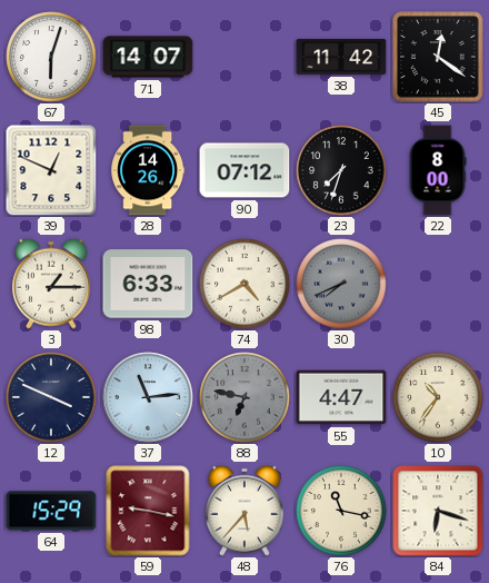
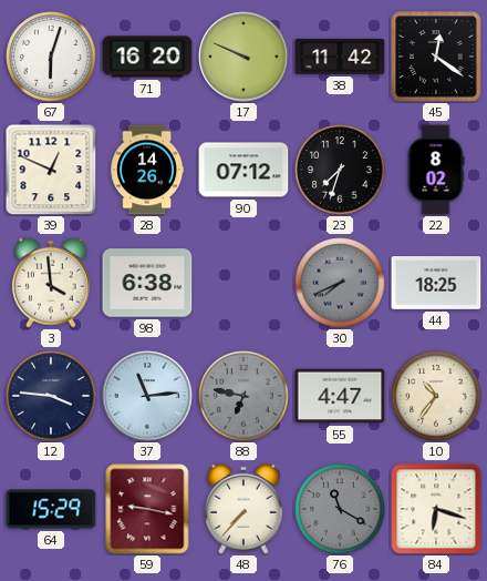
71: 14:07 -> 16:20 (147, 57)
17: none -> 9:49 (244, 57)
22: 8:00 -> 8:02 (436, 170)
3: 1:15 -> 3:59 (51, 283)
98: 6:33 -> 6:38 (147, 283)
74: 4:40 -> none (244, 284)
44: none -> 18:25 (436, 284)
12: 3:49 -> 3:46 (51, 396)
48: 5:37 -> 7:37 (244, 509)
76: 11:17 -> 11:20 (340, 509)
76 dial: cream -> grey (340, 509)
